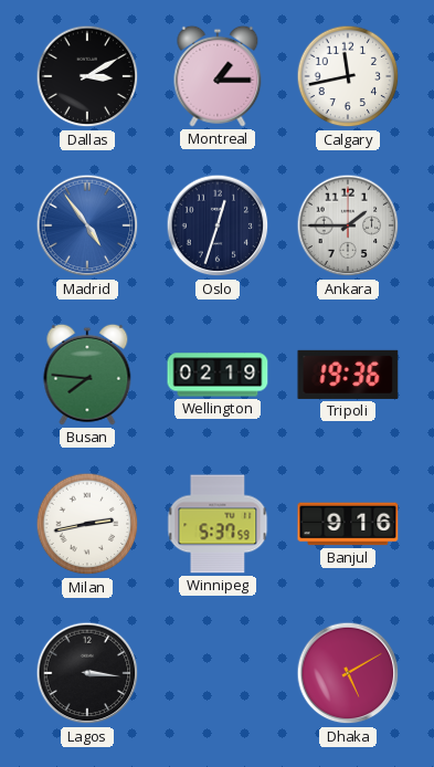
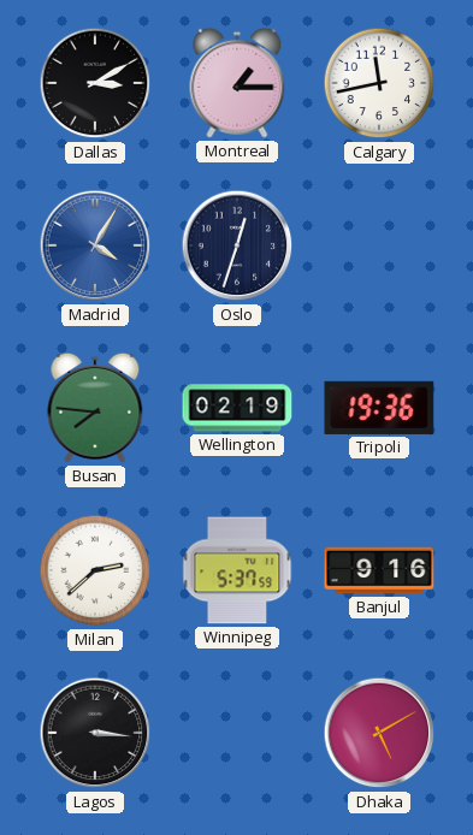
Madrid: 4:54 -> 4:05 (95, 245)
Ankara: 1:45 -> none (348, 225)
Milan: 2:43 -> 2:38 (95, 570)
